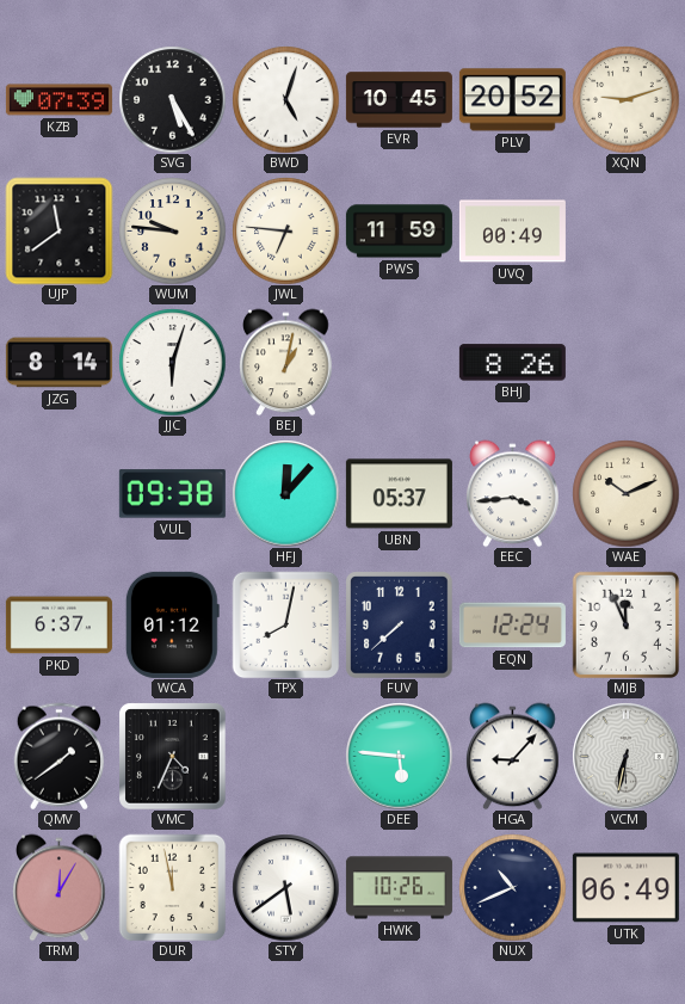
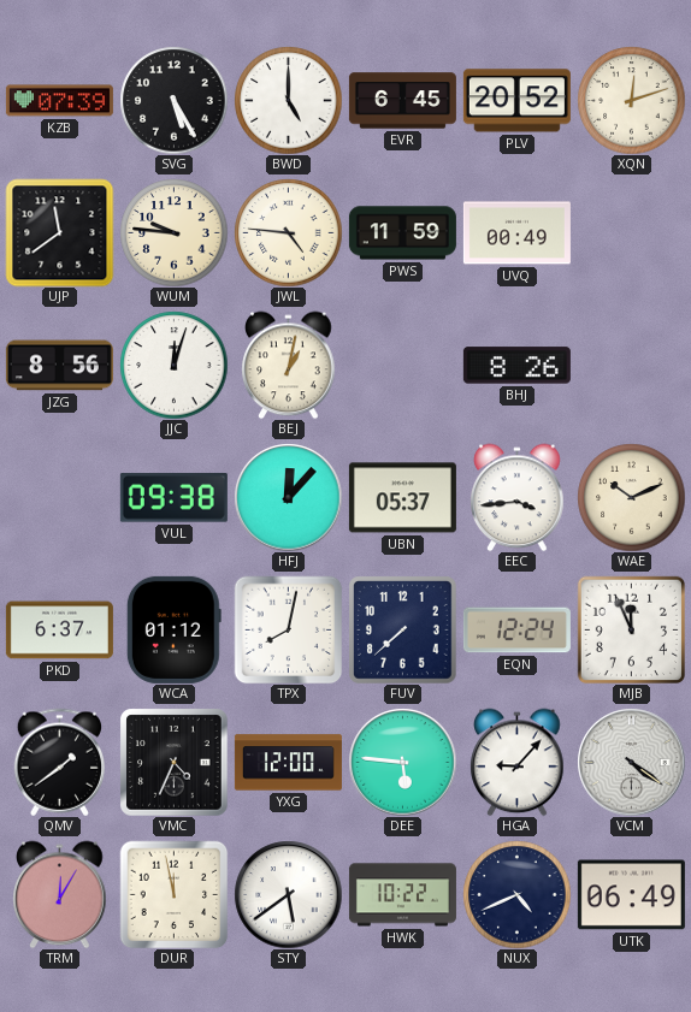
BWD: 5:03 -> 5:00 (288, 100)
EVR: 10:45 -> 6:45 (402, 101)
XQN: 9:12 -> 12:12 (631, 100)
JWL: 6:46 -> 4:46 (288, 232)
JZG: 8:14 -> 8:56 (59, 366)
JJC: 6:03 -> 12:03 (173, 365)
YXG: none -> 12:00 (288, 763)
VCM: 6:32 -> 4:21 (631, 762)
HWK: 10:26 -> 10:22 (402, 895)
NUX: 10:41 -> 4:41 (516, 894)
